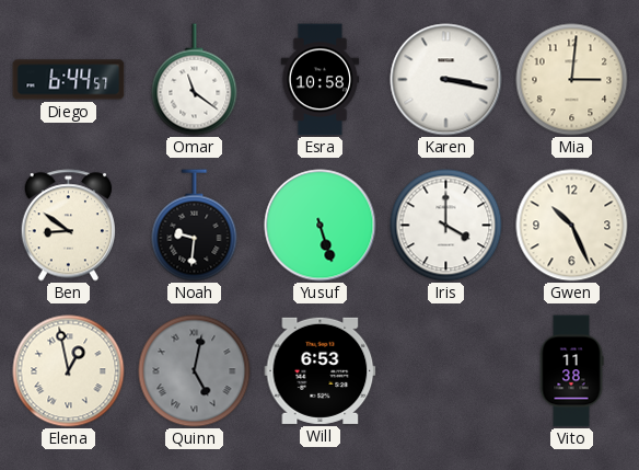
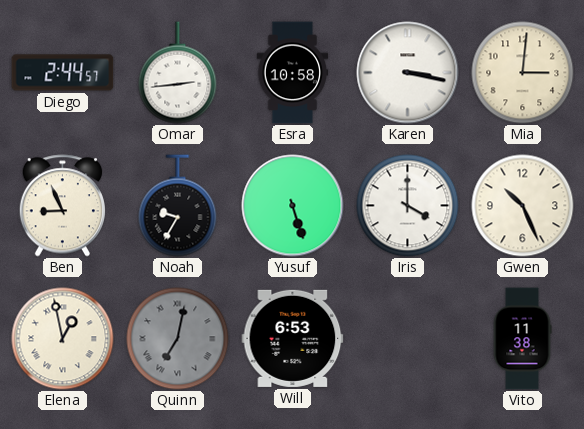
Diego: 6:44 -> 2:44 (63, 73)
Omar: 11:21 -> 2:44 (178, 73)
Ben: 8:51 -> 8:56 (62, 206)
Noah: 9:31 -> 9:35 (178, 206)
Quinn: 5:02 -> 7:02 (178, 339)
